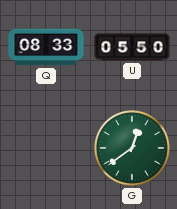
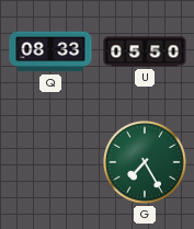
G: 12:39 -> 7:25 (146, 163)
